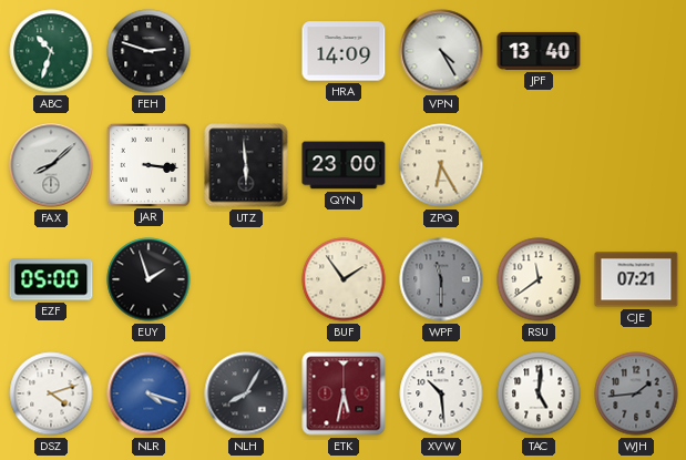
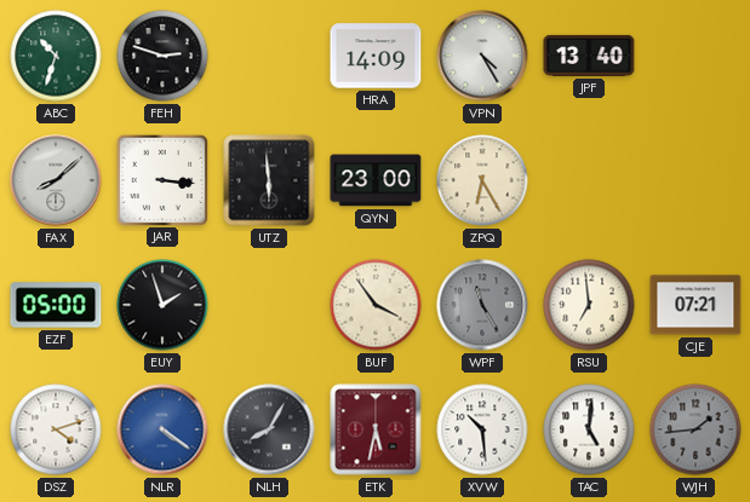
BUF: 1:54 -> 3:54 (376, 305)
WPF: 11:30 -> 11:25 (482, 305)
RSU: 11:39 -> 6:59 (589, 305)
NLR: 4:18 -> 4:21 (162, 429)
